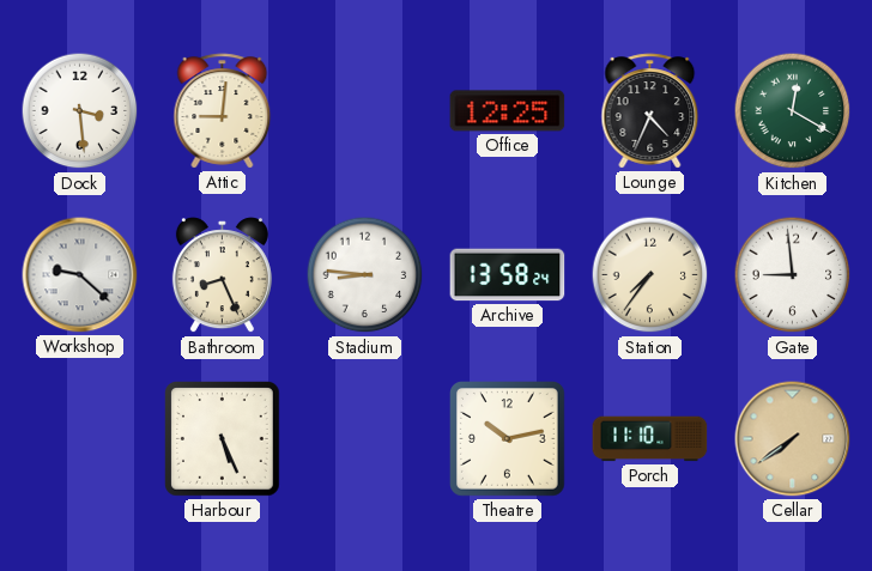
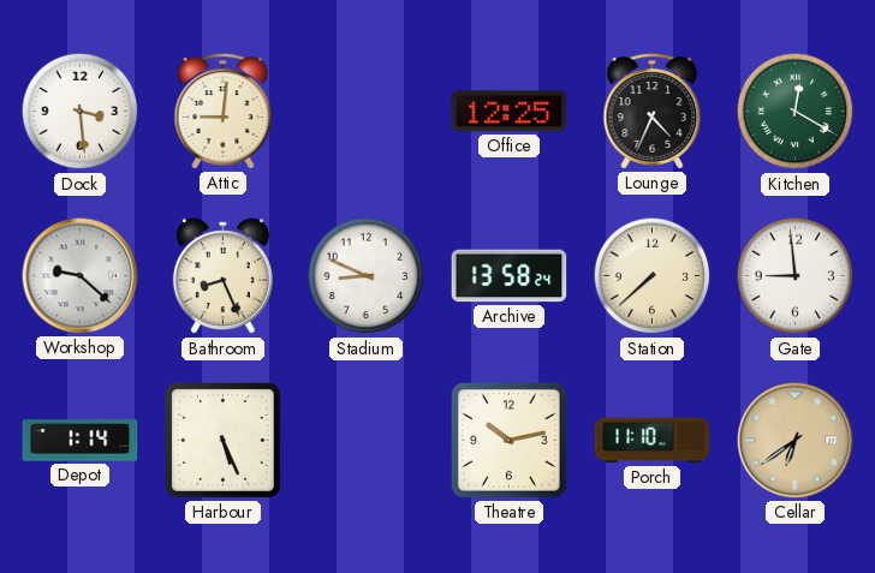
Stadium: 8:46 -> 8:49 (367, 276)
Station: 7:36 -> 7:38 (653, 276)
Depot: none -> 1:14 (81, 441)
Cellar: 7:39 -> 6:39 (796, 441)
